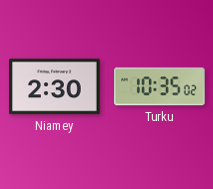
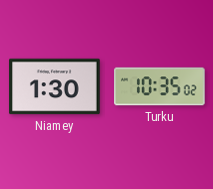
Niamey: 2:30 -> 1:30 (55, 87)
